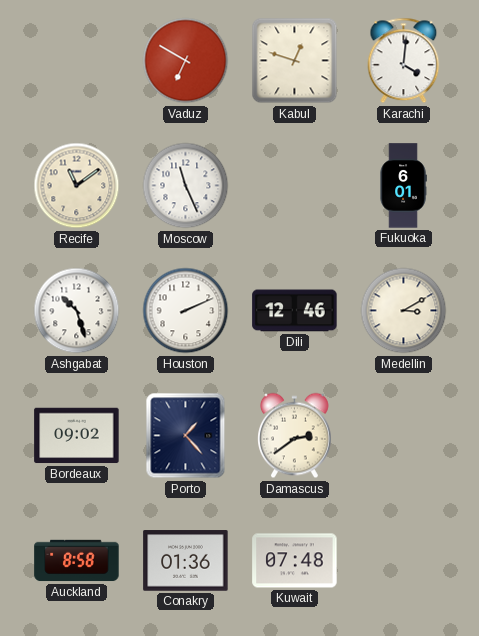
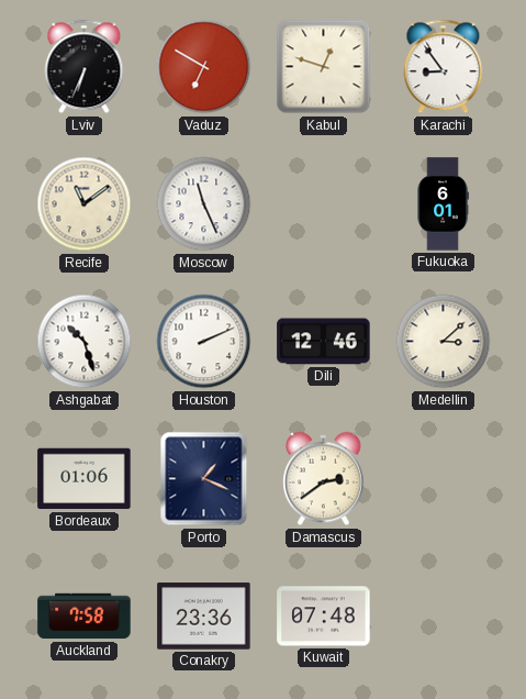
Lviv: none -> 6:34 (85, 67)
Karachi: 4:01 -> 8:54 (444, 67)
Medellin: 3:10 -> 3:08 (444, 342)
Bordeaux: 09:02 -> 01:06 (85, 479)
Porto: 1:23 -> 1:19 (204, 479)
Auckland: 8:58 -> 7:58 (85, 617)
Conakry: 01:36 -> 23:36 (204, 617)
